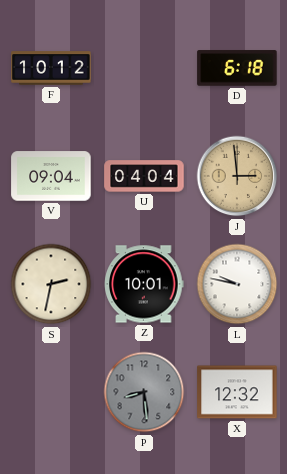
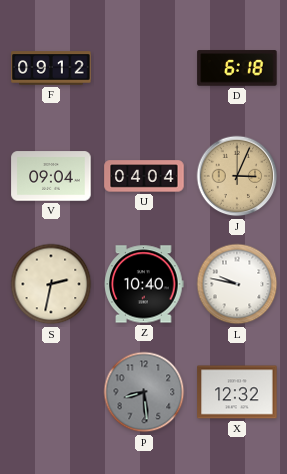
F: 10:12 -> 09:12 (51, 68)
J: 2:59 -> 3:04 (237, 176)
Z: 10:01 -> 10:40 (144, 284)
